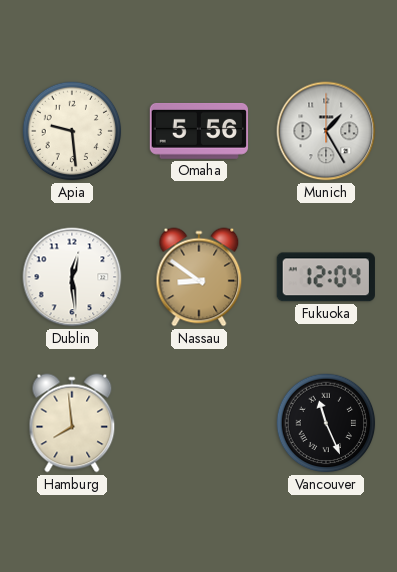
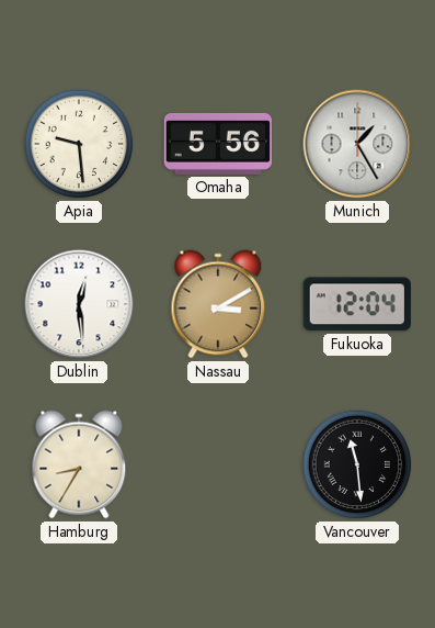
Nassau: 8:51 -> 3:10 (218, 304)
Hamburg: 7:59 -> 8:35 (79, 464)
Vancouver: 11:26 -> 11:29 (357, 464)
